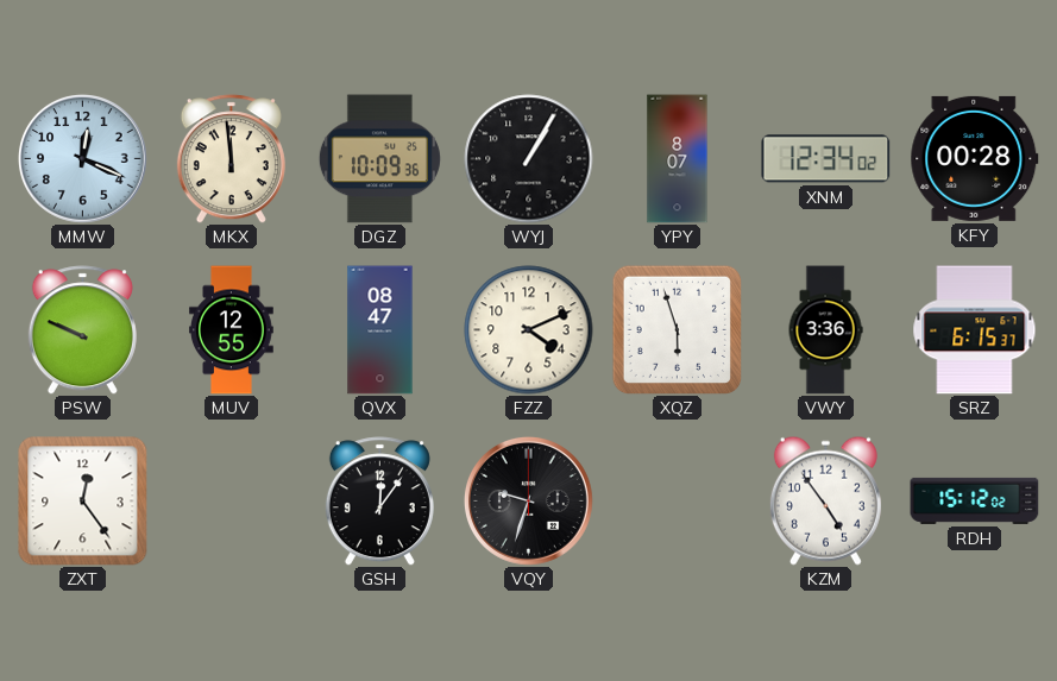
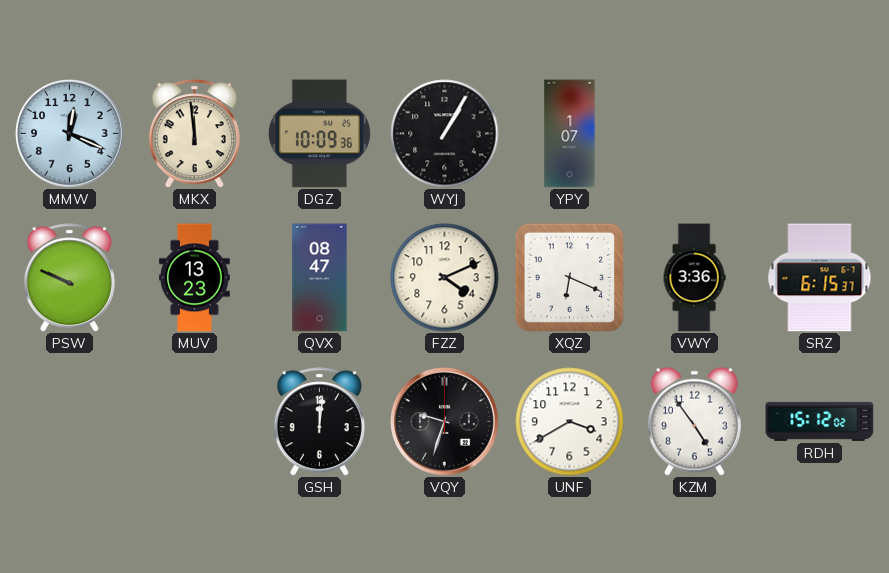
YPY: 8:07 -> 1:07 (570, 134)
XNM: 12:34 -> none (826, 159)
KFY: 00:28 -> none (975, 158)
MUV: 12:55 -> 13:23 (195, 278)
XQZ: 5:57 -> 6:19 (569, 277)
ZXT: 12:24 -> none (83, 502)
GSH: 12:06 -> 12:01 (319, 422)
UNF: none -> 3:40 (570, 422)
